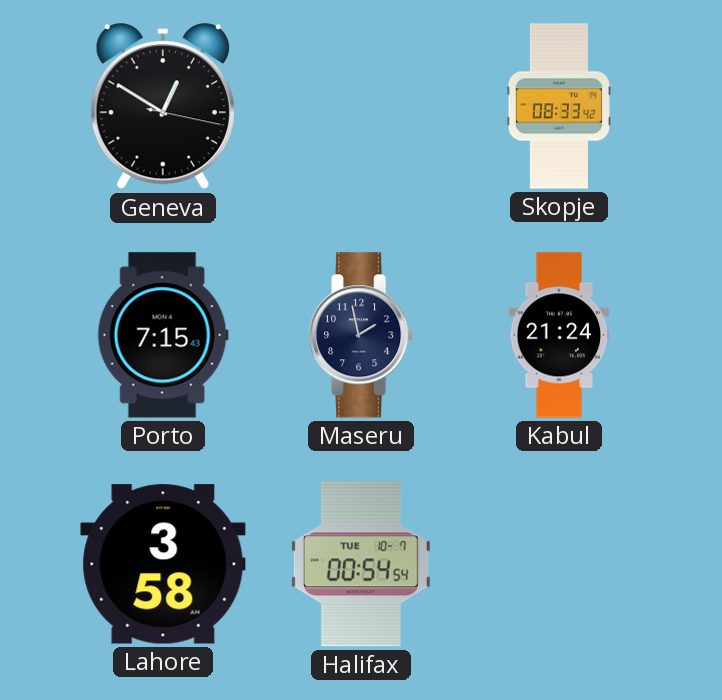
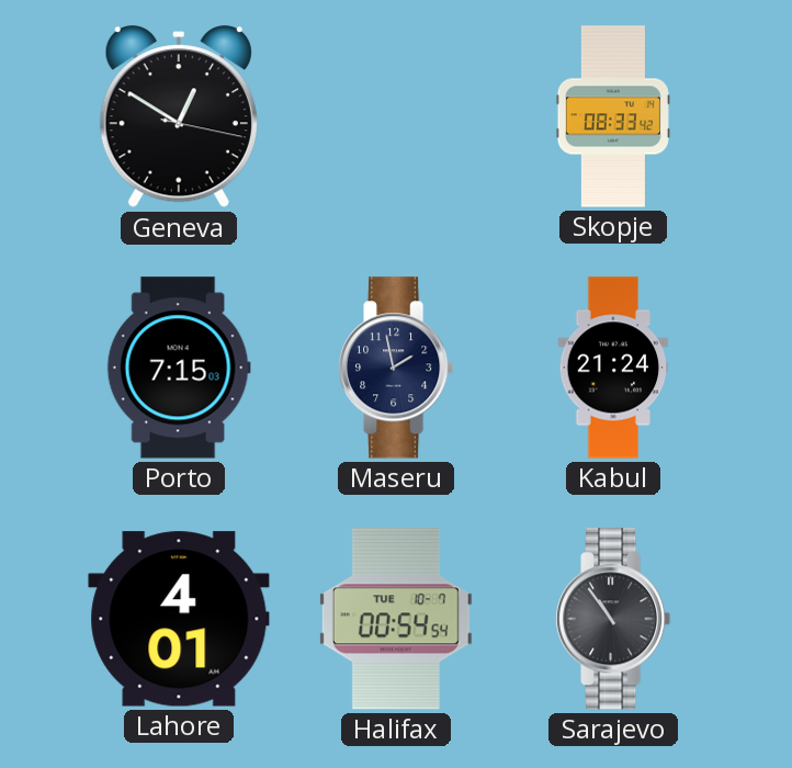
Porto: 7:15:43 -> 7:15:03 (179, 368)
Lahore: 3:58 -> 4:01 (179, 619)
Sarajevo: none -> 10:54 (614, 619)
